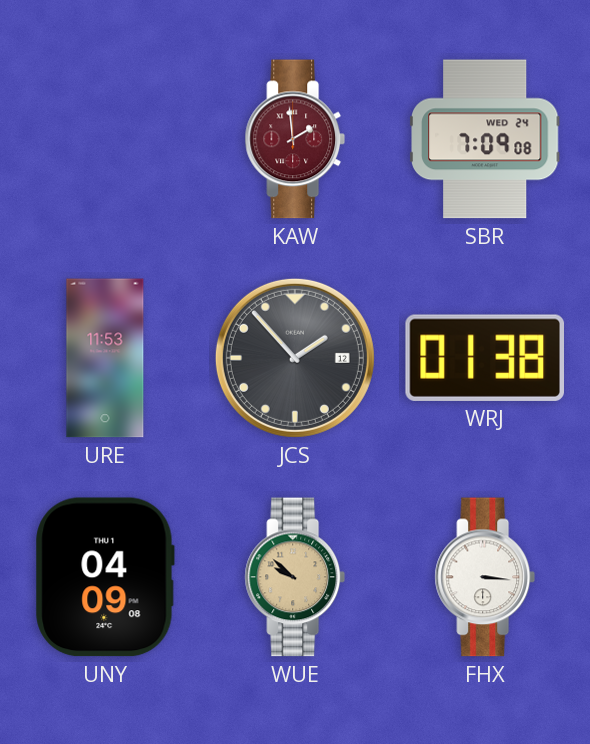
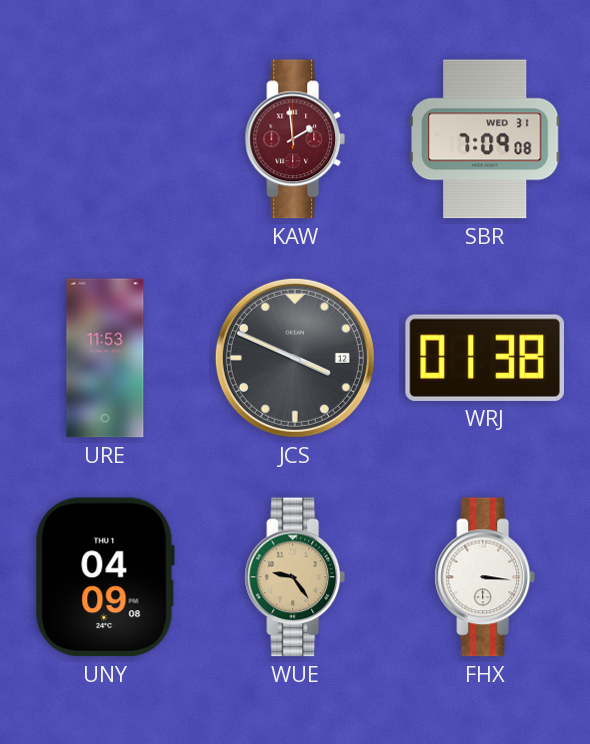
SBR date: WED 24 -> WED 31 (486, 139)
JCS: 1:53 -> 3:49 (295, 358)
WUE: 9:52 -> 9:24 (295, 577)
